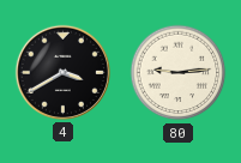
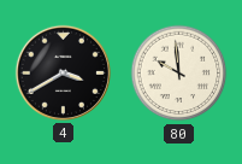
80: 9:14 -> 9:59 (179, 74)
